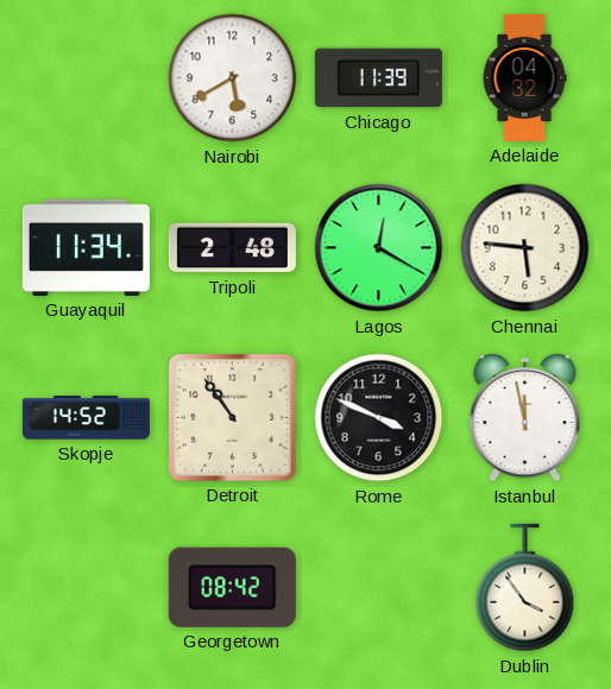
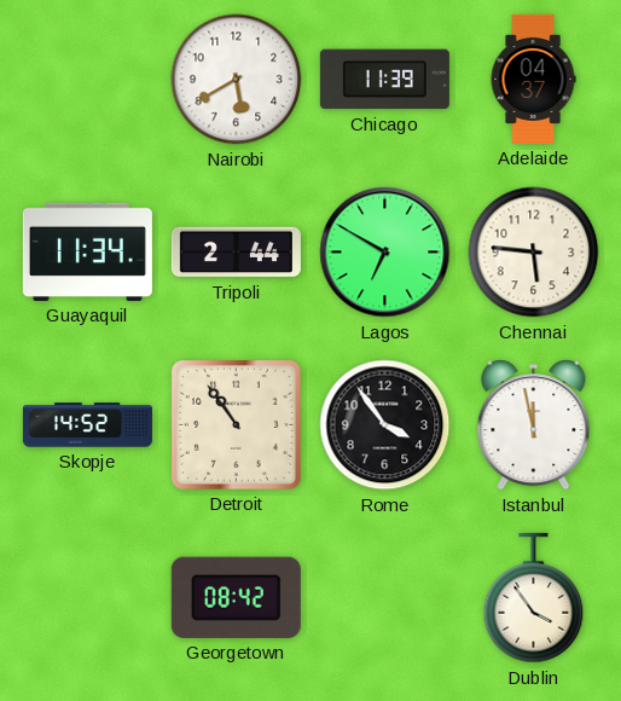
Adelaide: 04:32 -> 04:37 (533, 79)
Tripoli: 2:48 -> 2:44 (236, 253)
Lagos: 12:20 -> 6:50 (385, 253)
Rome: 3:49 -> 3:54 (385, 425)
